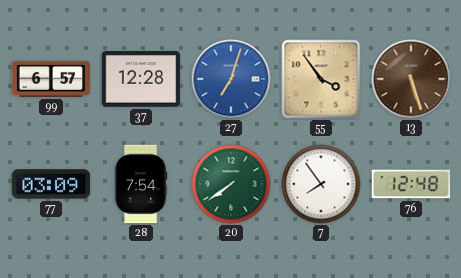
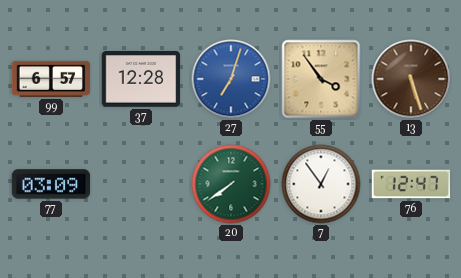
28: 7:54 -> none (141, 184)
7: 7:54 -> 12:54 (321, 184)
76: 12:48 -> 12:47 (411, 184)
